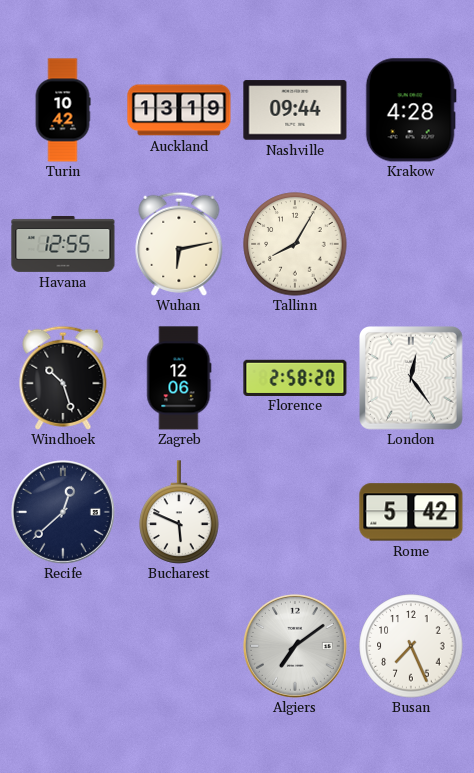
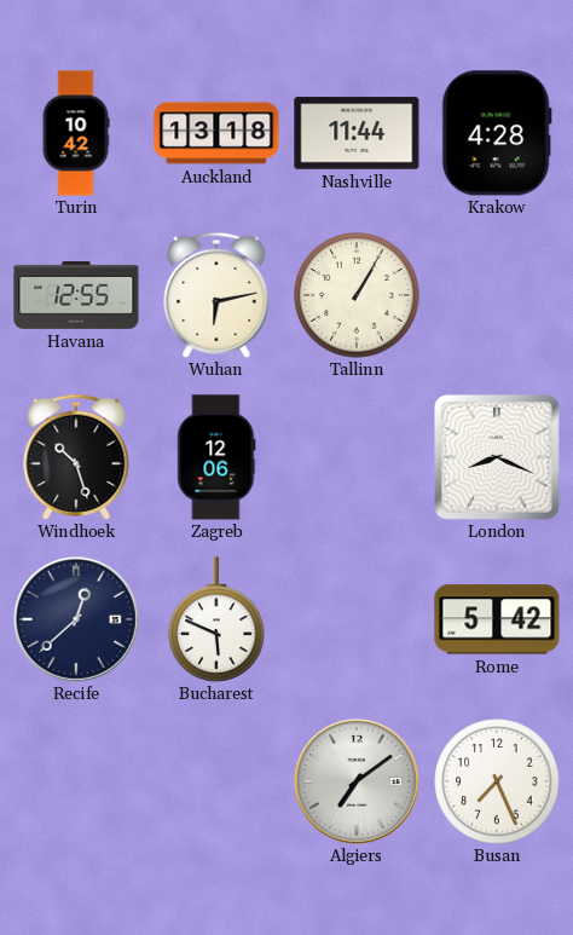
Auckland: 13:19 -> 13:18 (216, 133)
Nashville: 09:44 -> 11:44 (357, 133)
Tallinn: 8:05 -> 1:05 (357, 295)
Florence: 2:58 -> none (295, 377)
London: 12:24 -> 8:19 (498, 458)
